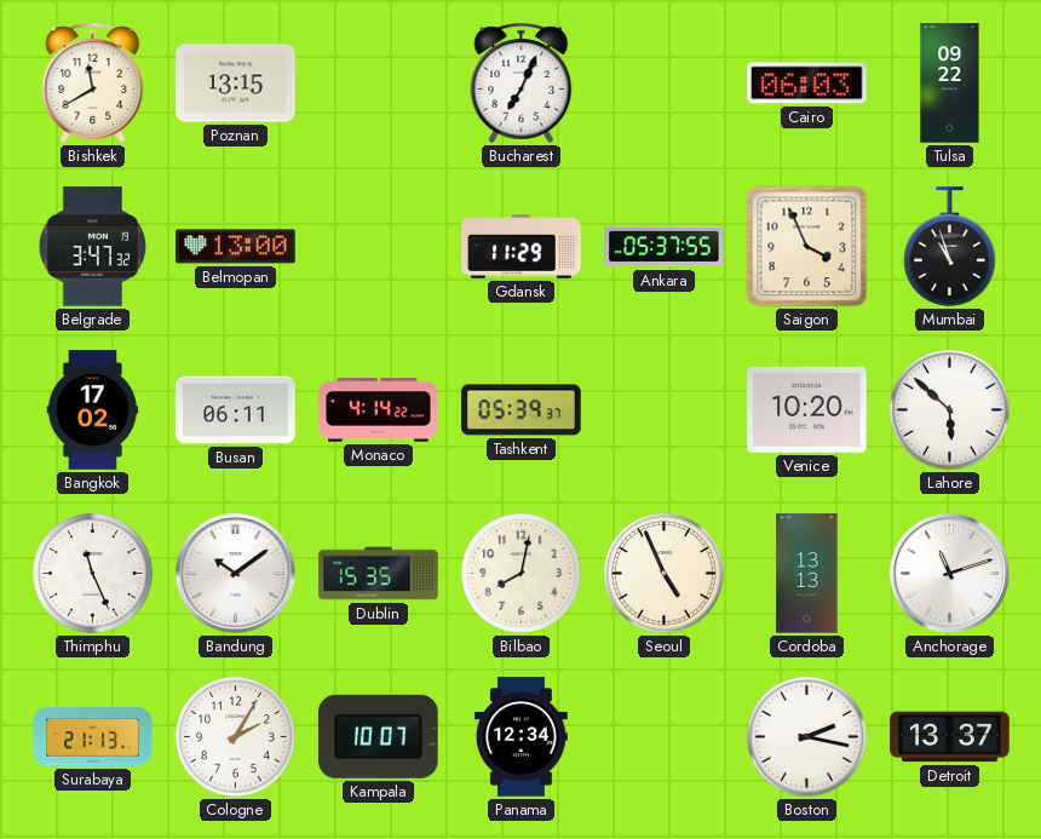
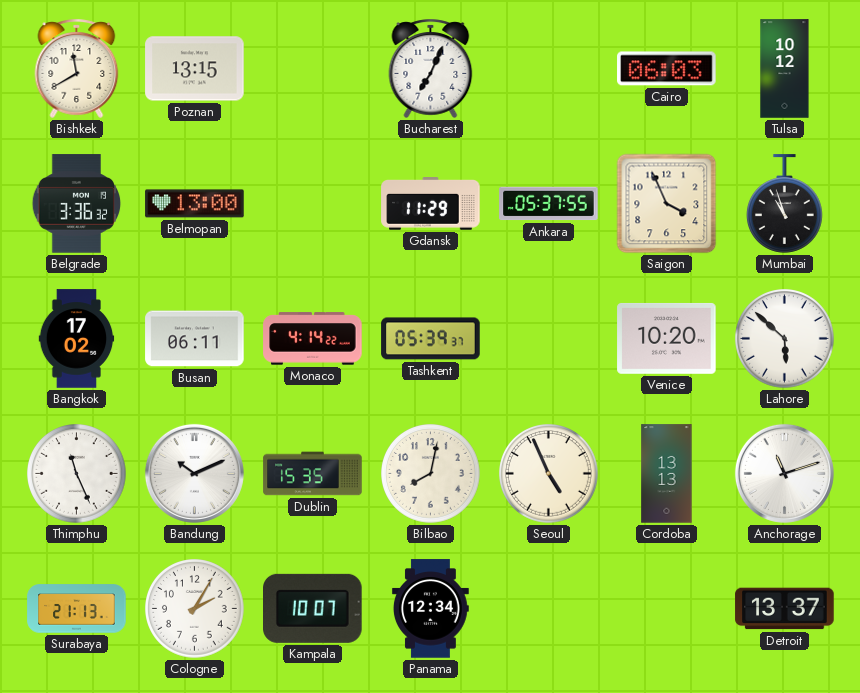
Tulsa: 09:22 -> 10:12 (785, 69)
Belgrade: 3:47 -> 3:36 (77, 204)
Bandung: 10:09 -> 10:11 (194, 473)
Boston: 2:17 -> none (807, 737)
